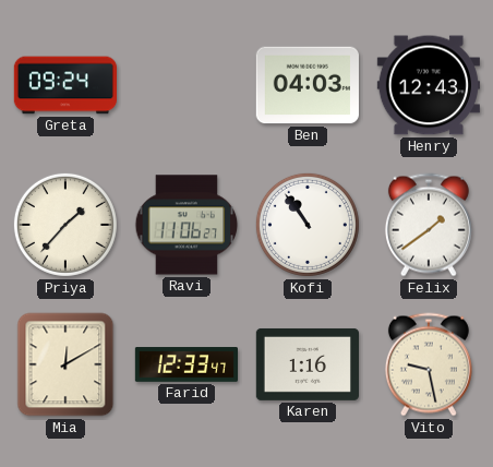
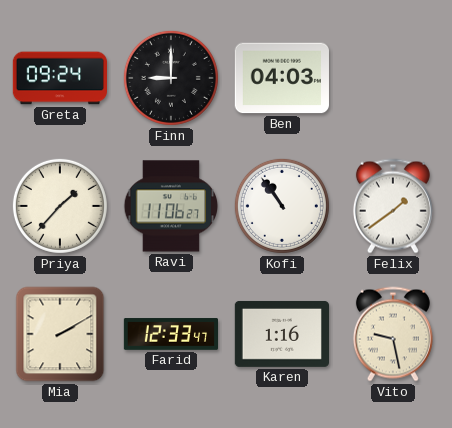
Finn: none -> 9:00 (171, 78)
Henry: 12:43 -> none (429, 85)
Mia: 12:10 -> 2:10 (60, 334)
